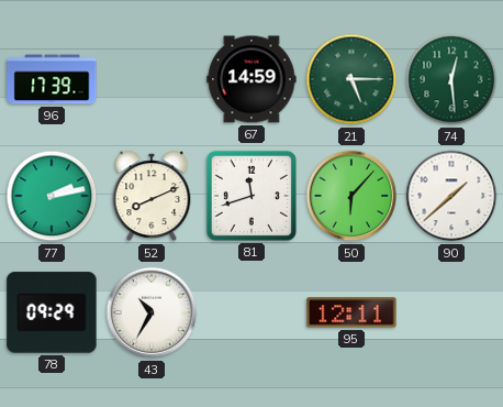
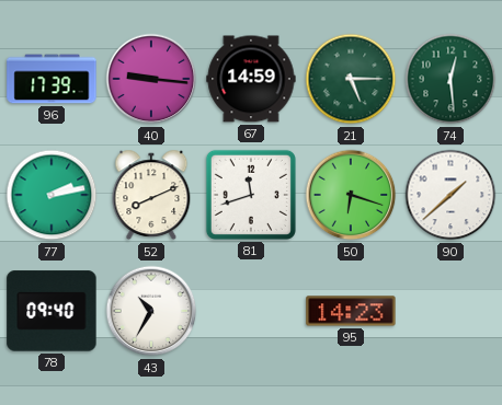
40: none -> 9:16 (151, 79)
50: 6:07 -> 6:18 (351, 195)
78: 09:29 -> 09:40 (52, 311)
95: 12:11 -> 14:23 (351, 311)
